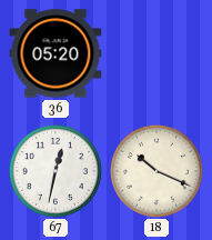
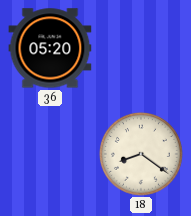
67: 12:32 -> none (55, 172)
18: 10:19 -> 8:21 (141, 155)
